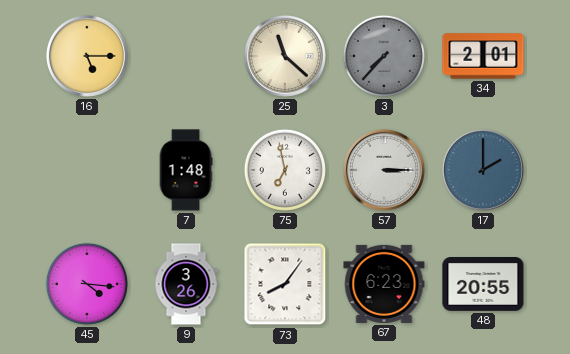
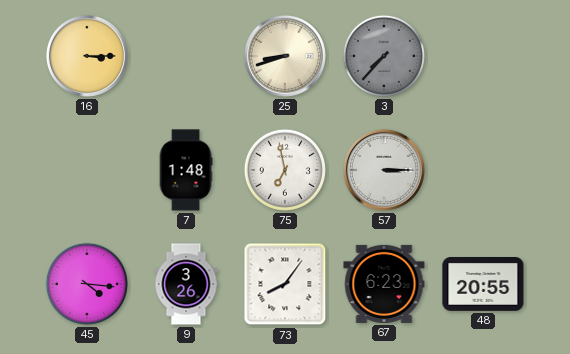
16: 5:15 -> 3:15 (87, 56)
25: 11:22 -> 8:42 (285, 56)
34: 2:01 -> none (483, 56)
17: 2:00 -> none (483, 170)
